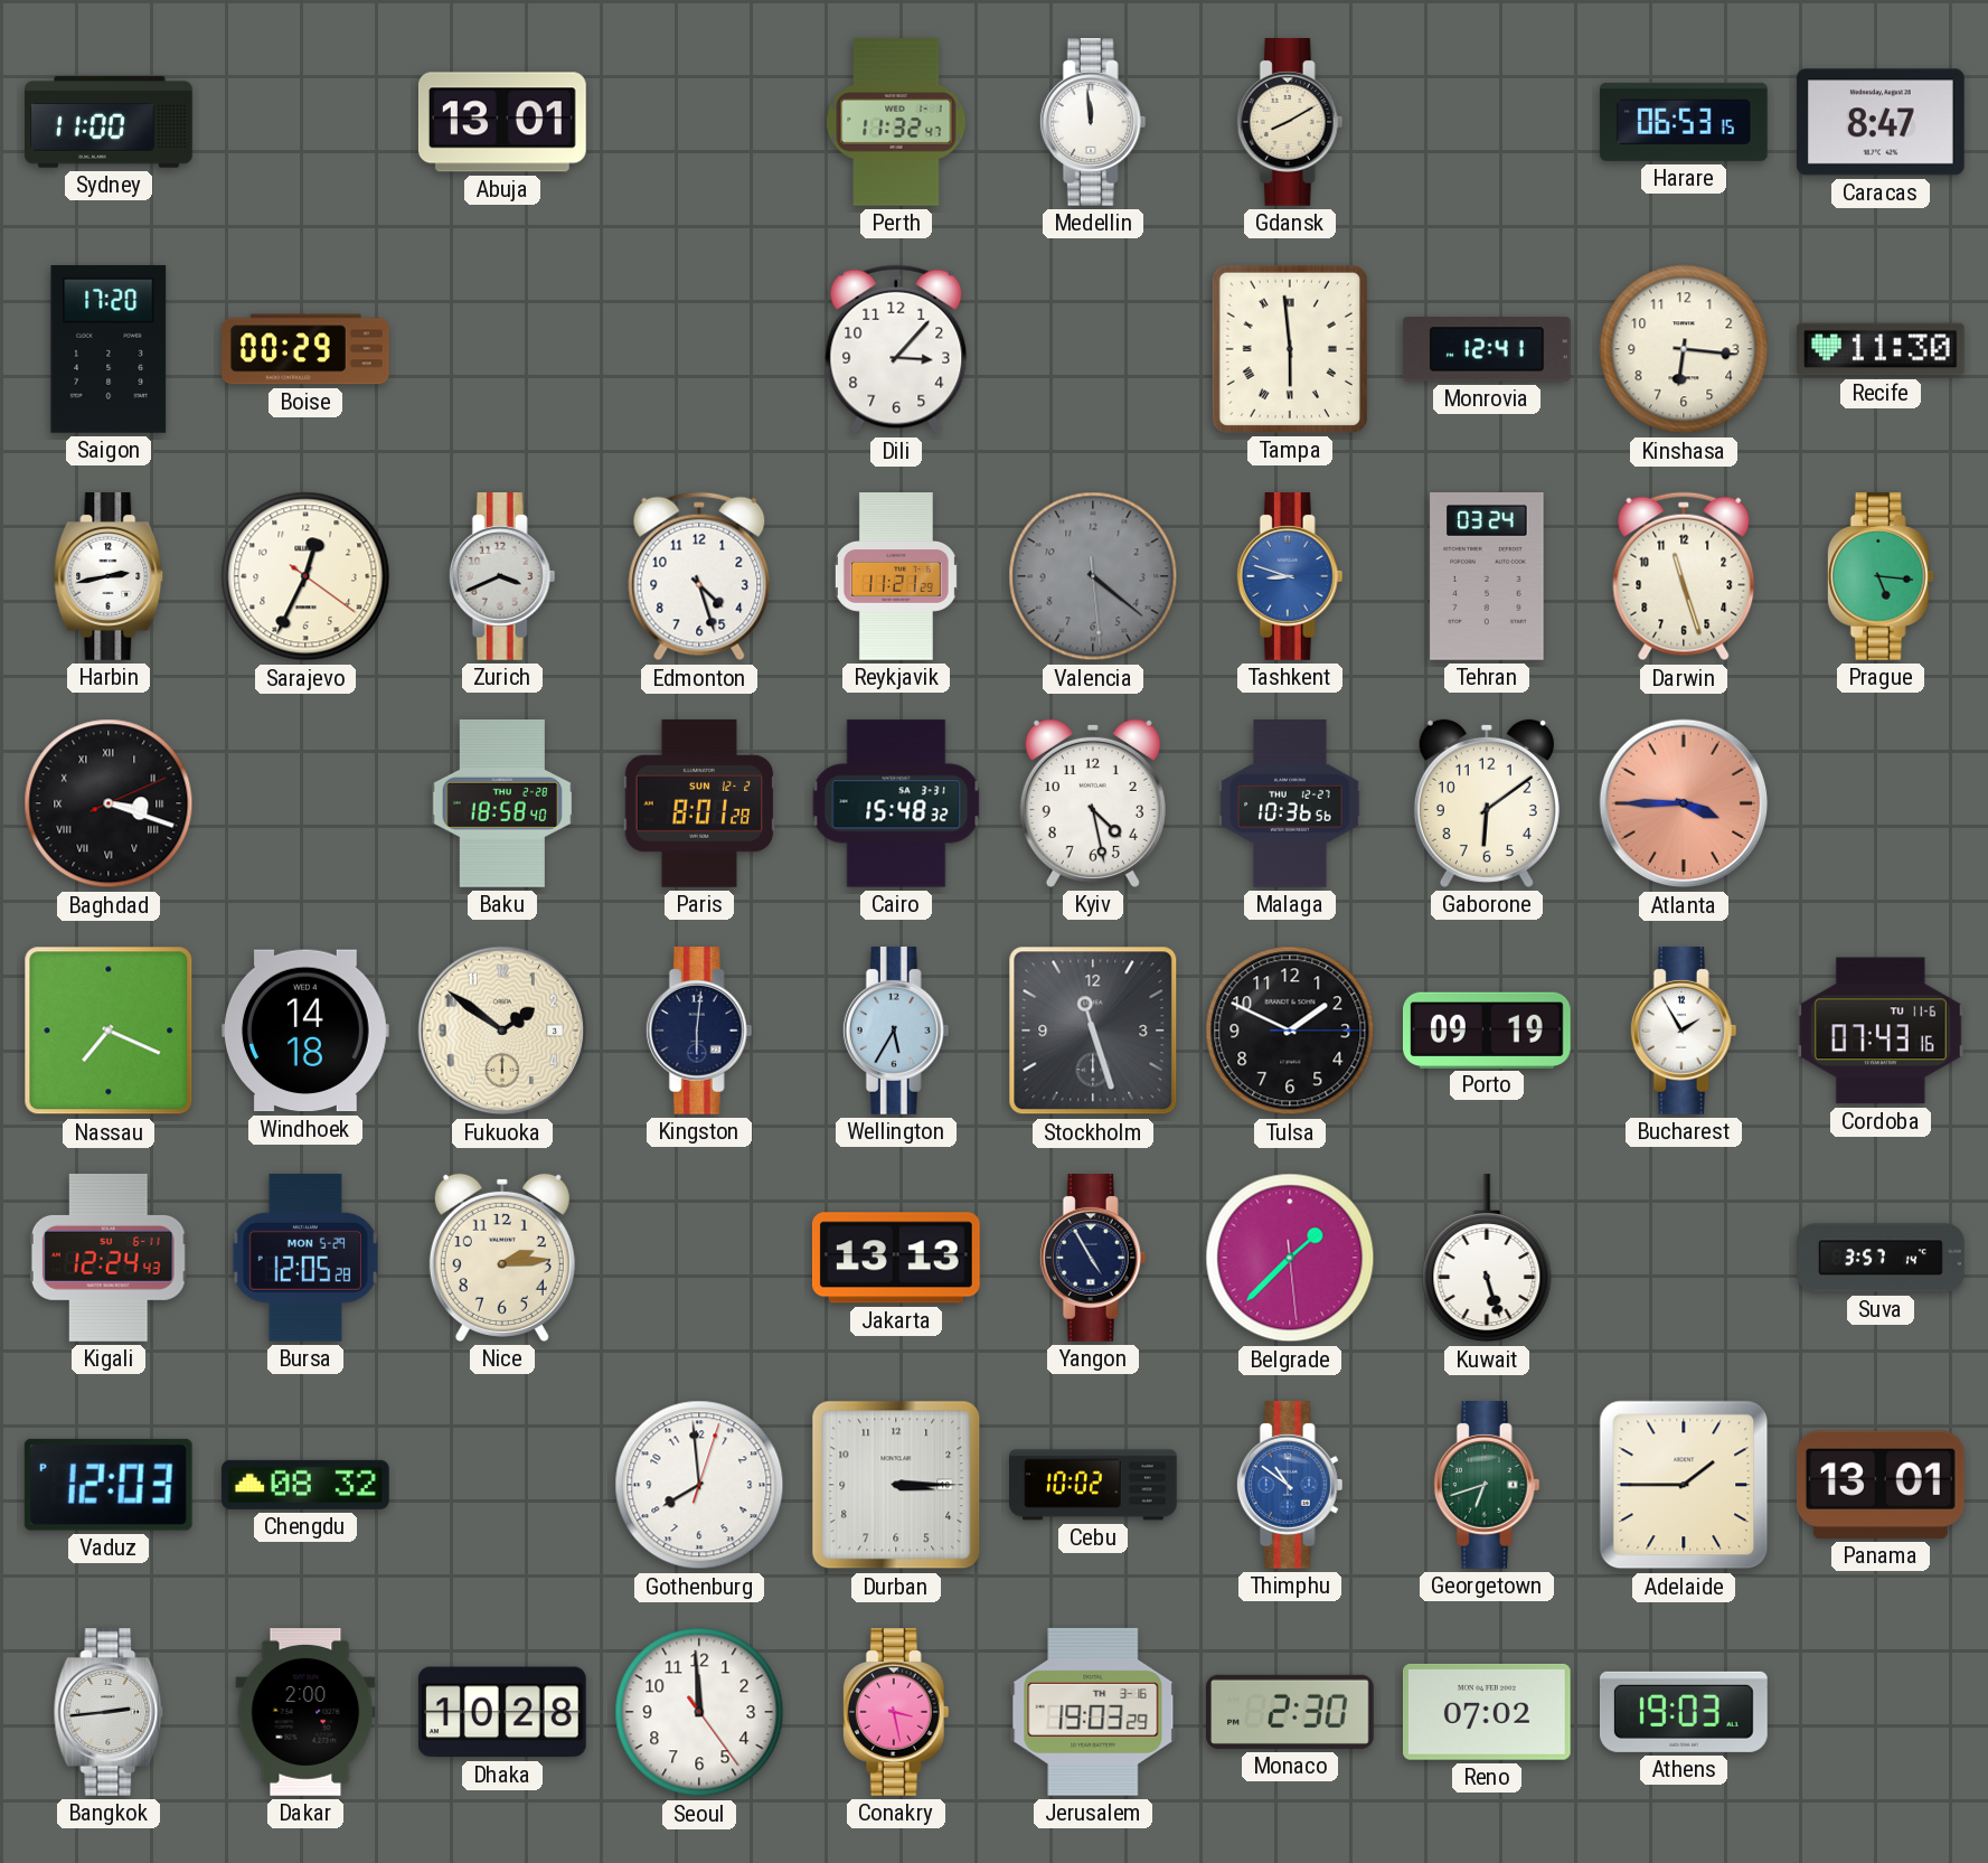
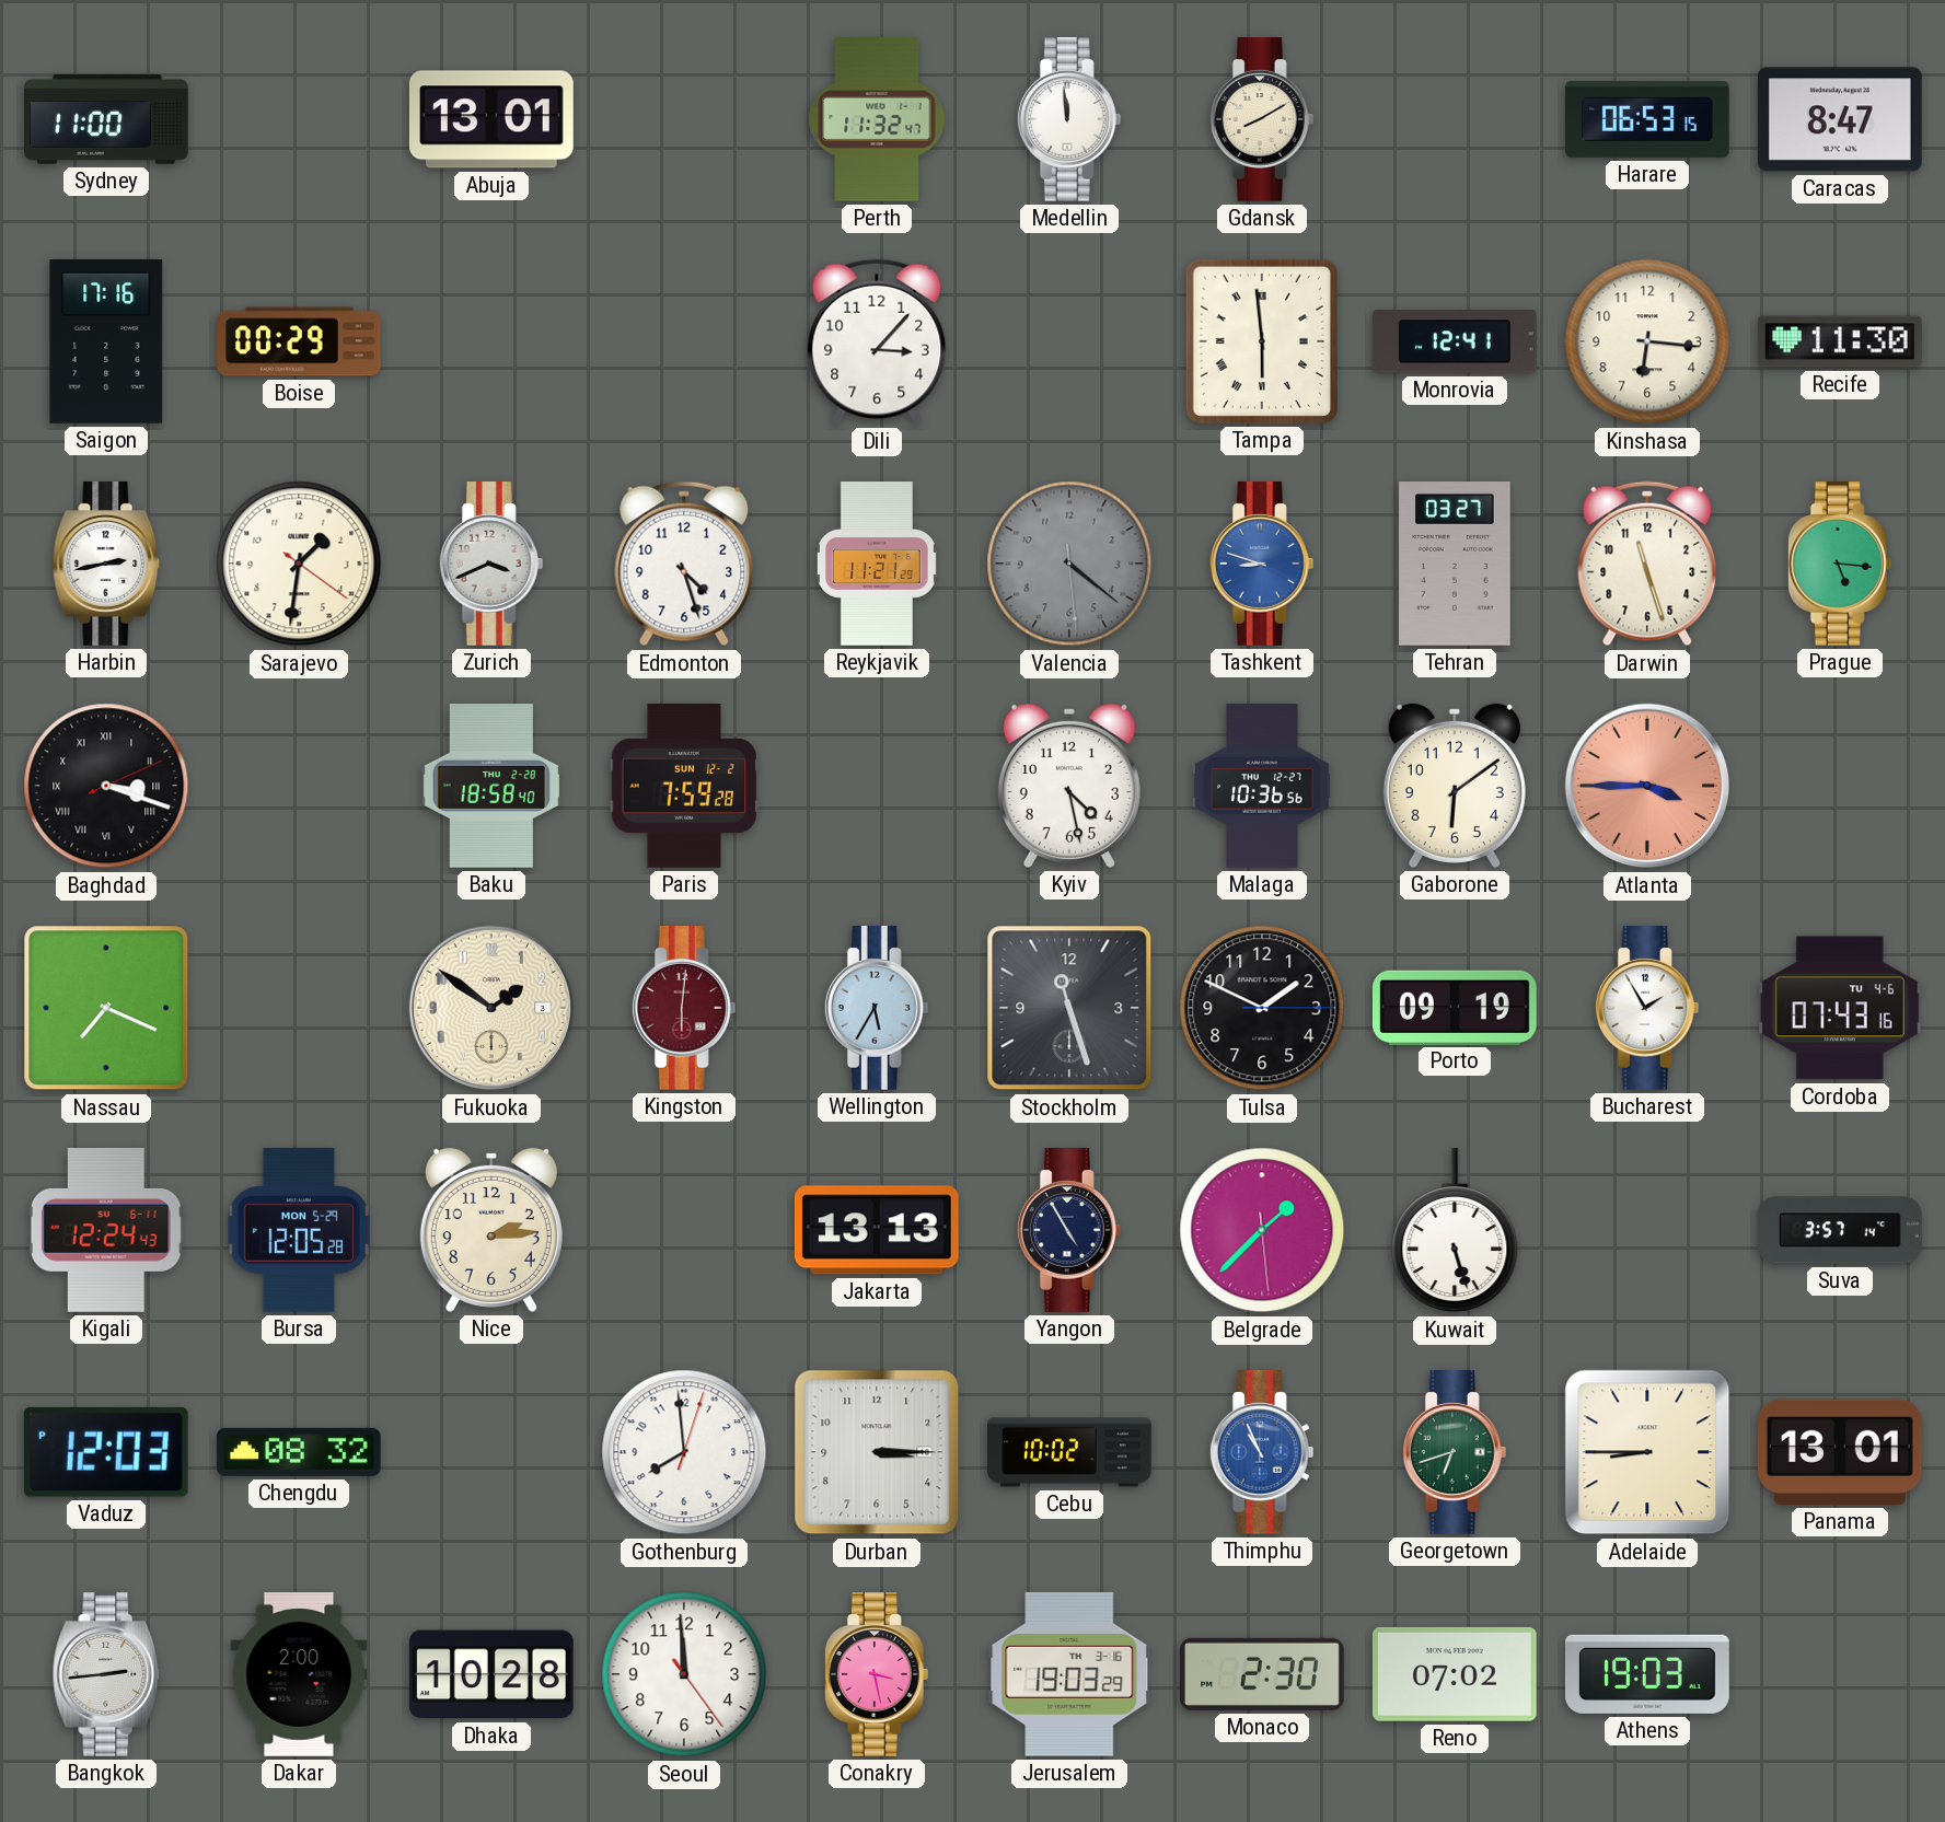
Saigon: 17:20 -> 17:16 (106, 341)
Sarajevo: 12:34 -> 1:31 (299, 564)
Tehran: 03:24 -> 03:27 (1455, 565)
Paris: 8:01 -> 7:59 (684, 787)
Cairo: 15:48 -> none (896, 803)
Windhoek: 14:18 -> none (305, 1031)
Kingston dial: navy -> burgundy (684, 1009)
Cordoba date: TU 11-6 -> TU 4-6 (1840, 1008)
Thimphu: 10:51 -> 10:56 (1262, 1453)
Adelaide: 1:45 -> 8:45 (1647, 1452)
